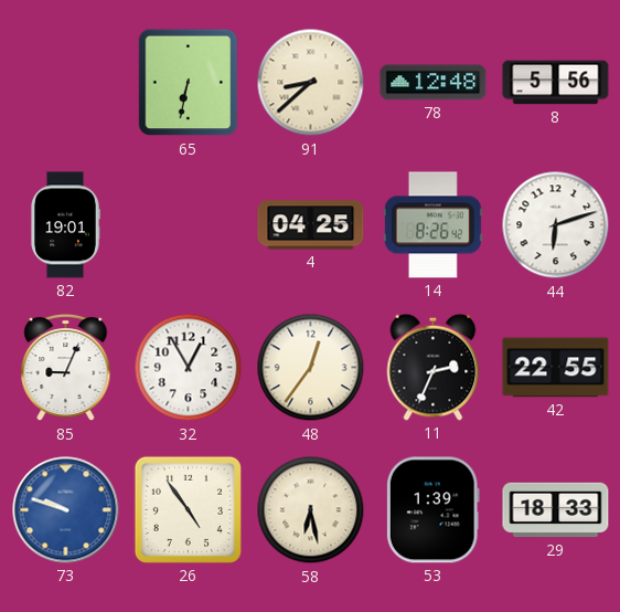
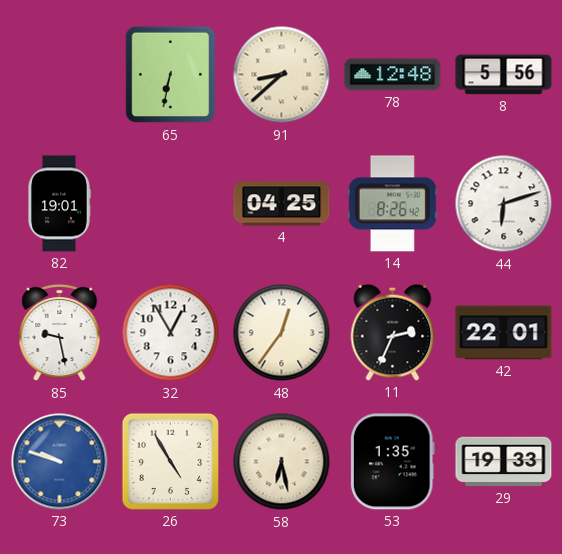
85: 9:04 -> 9:28 (60, 333)
42: 22:55 -> 22:01 (504, 333)
26: 4:54 -> 4:55 (170, 461)
53: 1:39 -> 1:35 (392, 462)
29: 18:33 -> 19:33 (504, 462)
